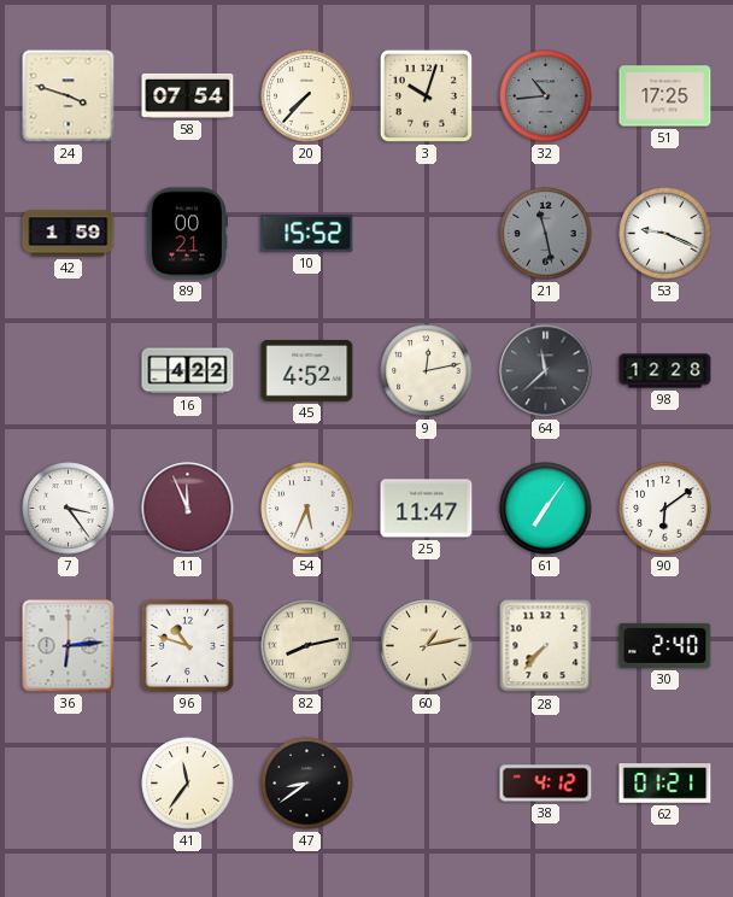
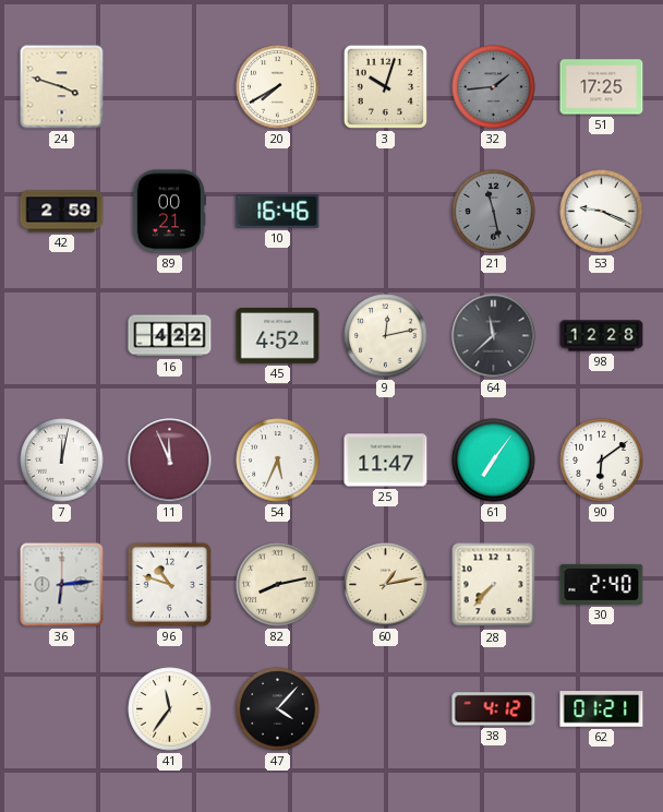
58: 07:54 -> none (188, 95)
20: 7:37 -> 7:40 (278, 87)
32: 10:44 -> 1:44 (494, 87)
42: 1:59 -> 2:59 (62, 212)
10: 15:52 -> 16:46 (278, 212)
7: 3:24 -> 12:02 (62, 461)
47: 8:39 -> 4:07 (278, 709)
